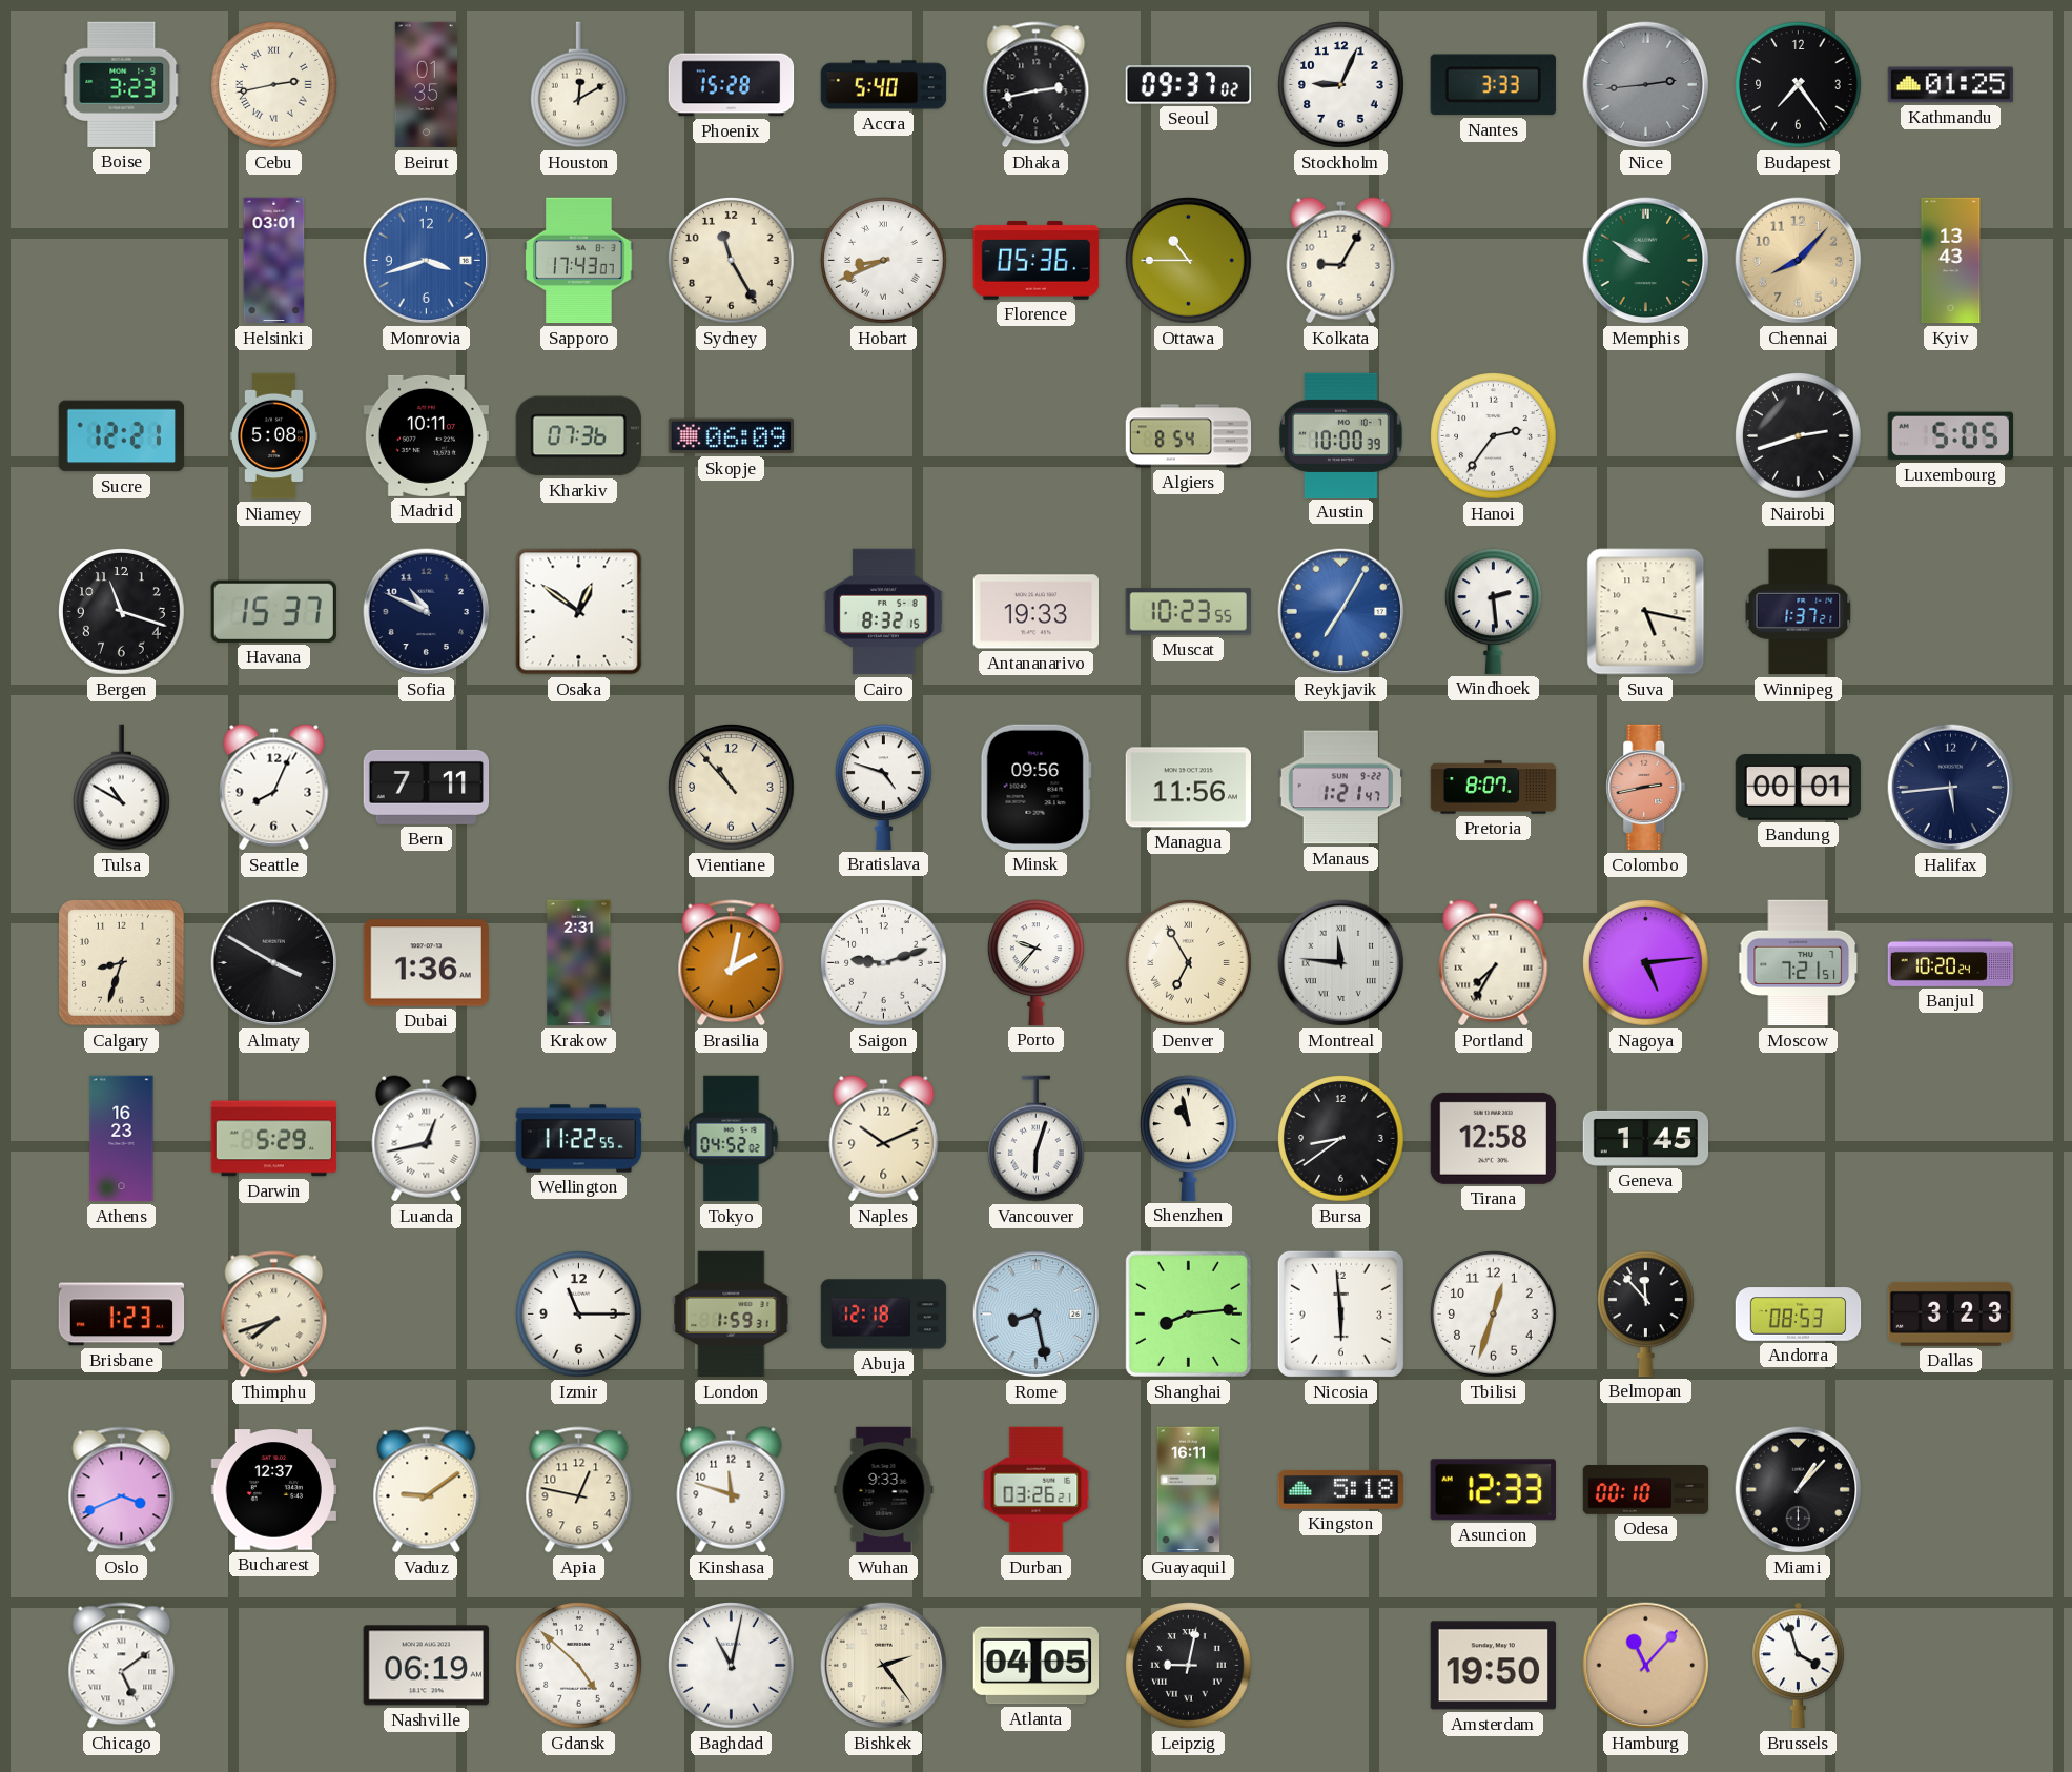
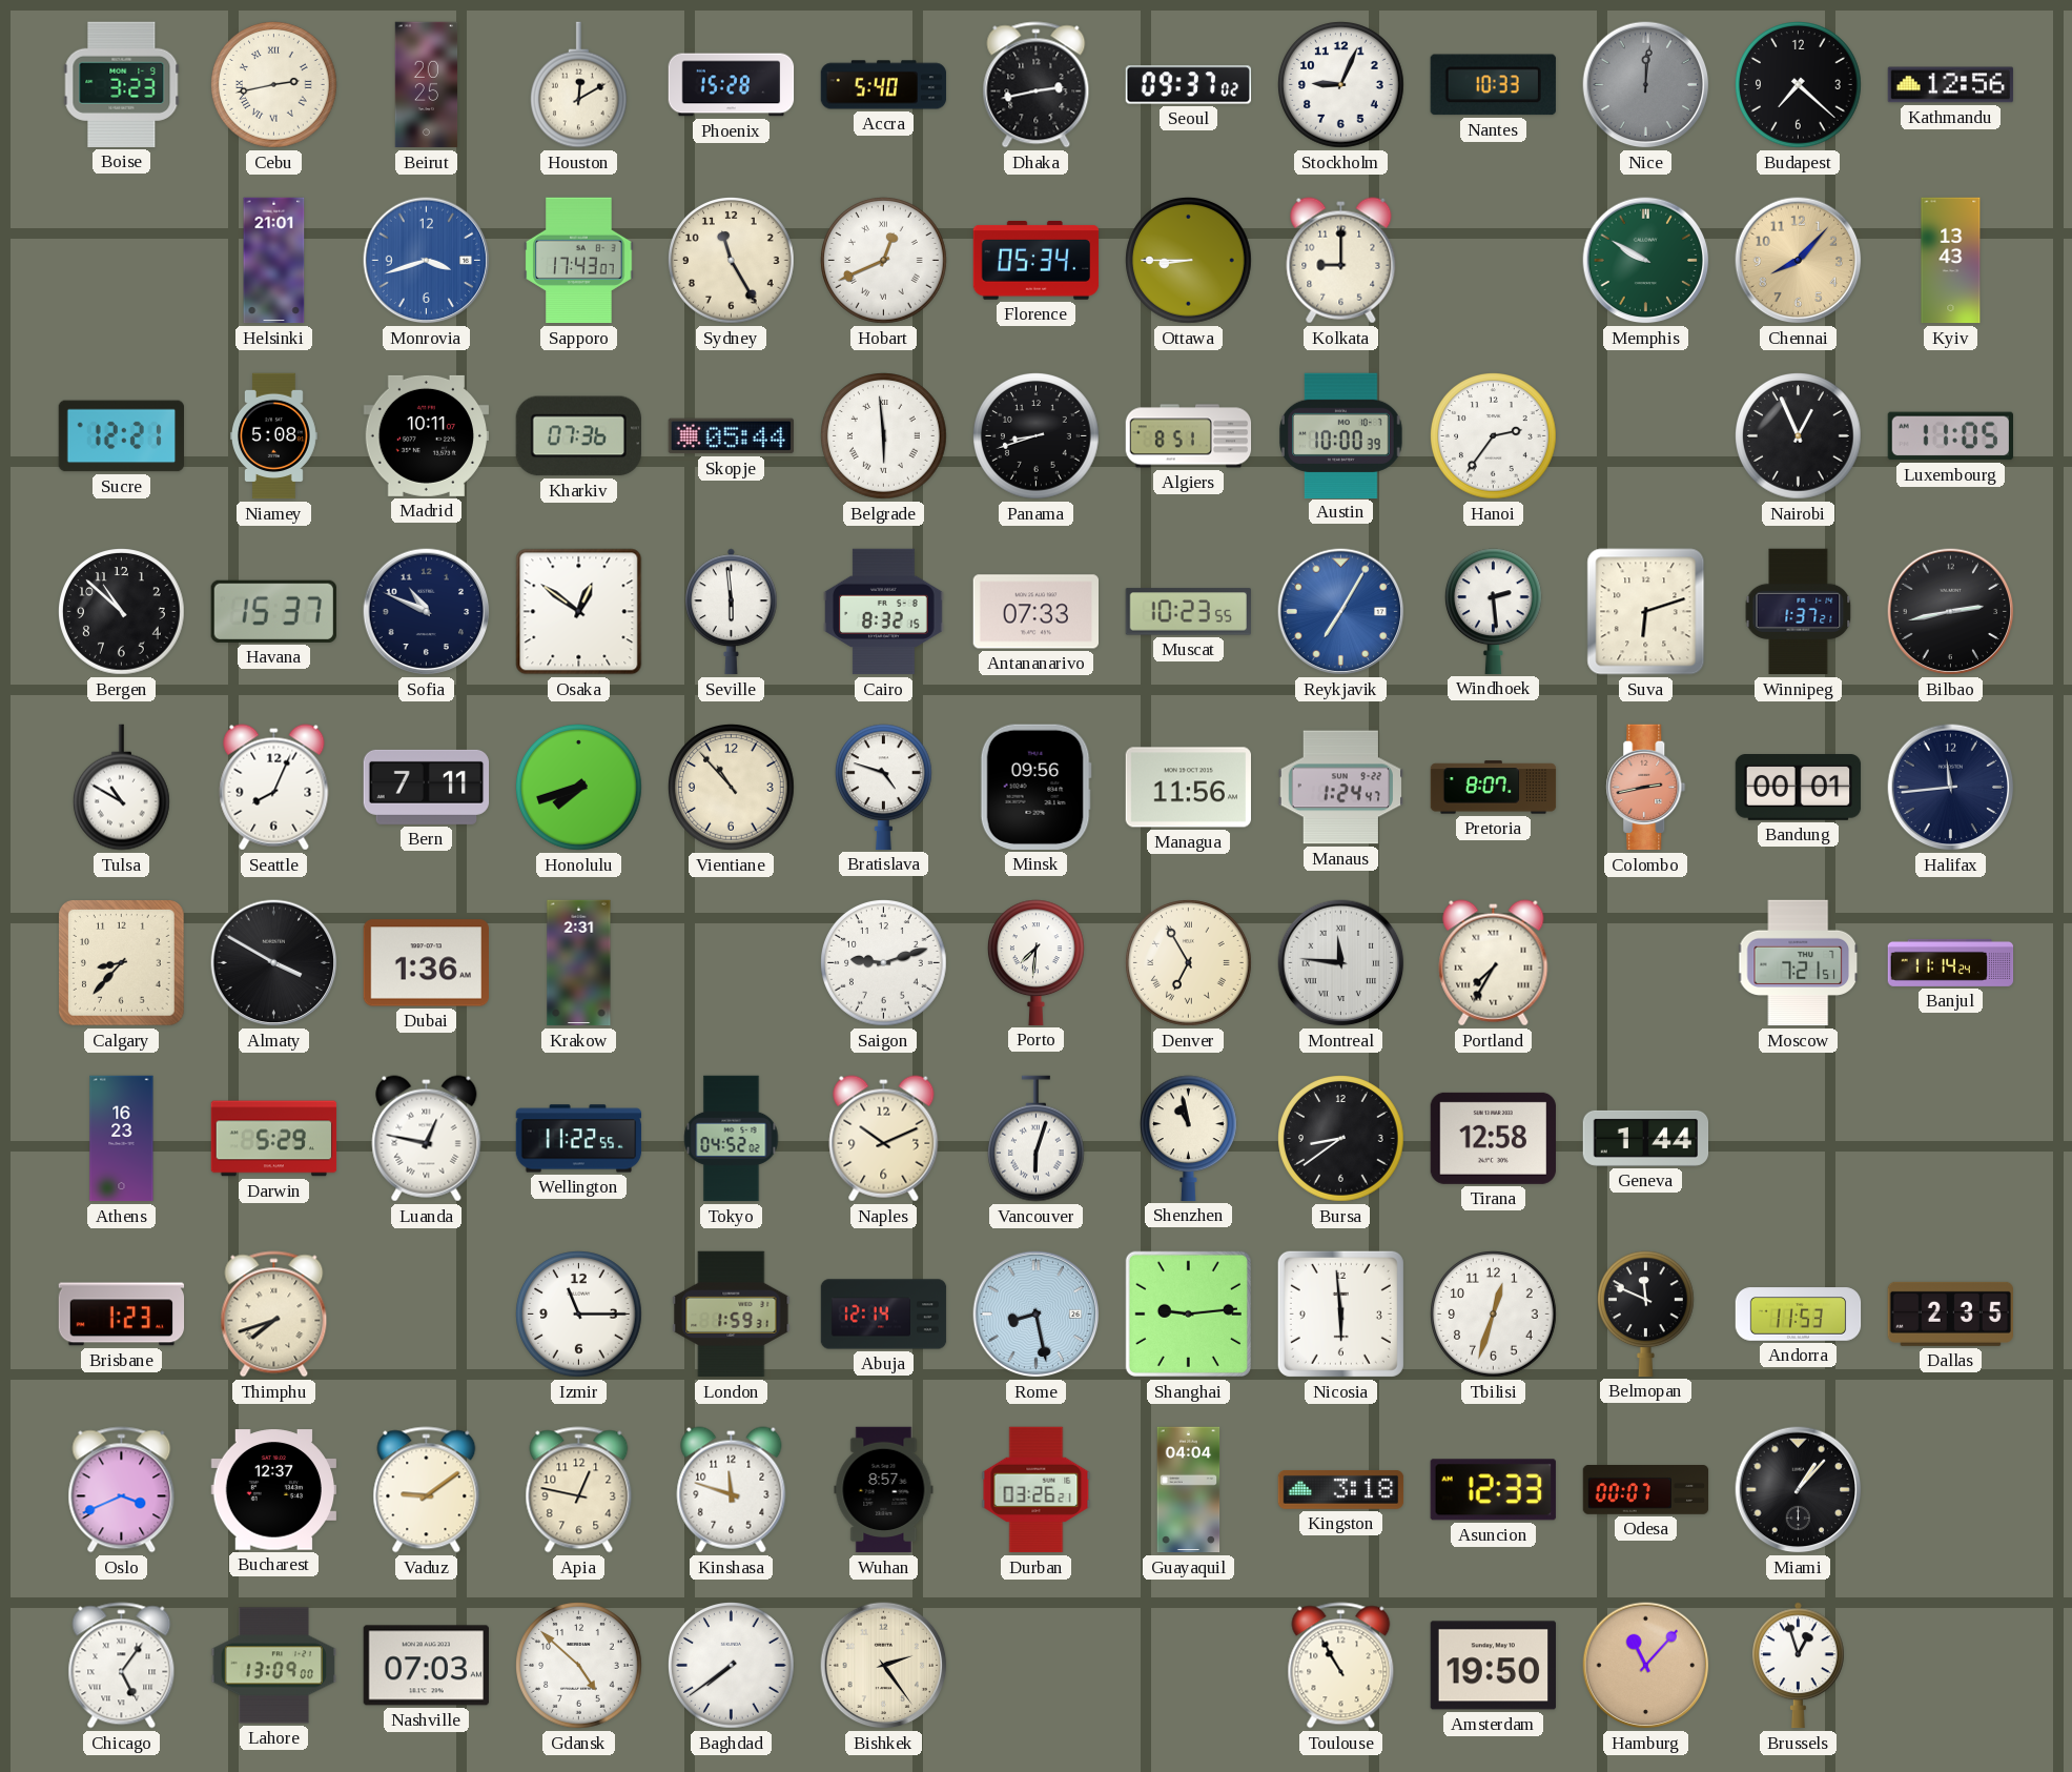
Beirut: 01:35 -> 20:25 (427, 85)
Nantes: 3:33 -> 10:33 (1493, 85)
Nice: 2:44 -> 12:01 (1646, 85)
Budapest: 7:24 -> 7:22 (1799, 85)
Kathmandu: 01:25 -> 12:56 (1951, 85)
Helsinki: 03:01 -> 21:01 (274, 261)
Hobart: 8:41 -> 12:41 (884, 261)
Florence: 05:36 -> 05:34 (1037, 261)
Ottawa: 10:45 -> 8:45 (1189, 261)
Kolkata: 9:05 -> 9:00 (1341, 261)
Skopje: 06:09 -> 05:44 (731, 436)
Belgrade: none -> 5:59 (884, 436)
Panama: none -> 8:42 (1037, 436)
Algiers: 8:54 -> 8:51 (1189, 436)
Nairobi: 2:42 -> 12:56 (1799, 436)
Luxembourg: 5:05 -> 11:05 (1950, 436)
Bergen: 11:18 -> 10:52 (122, 612)
Seville: none -> 5:59 (732, 612)
Antananarivo: 19:33 -> 07:33 (1035, 612)
Suva: 5:17 -> 6:12 (1646, 612)
Bilbao: none -> 2:43 (1951, 612)
Honolulu: none -> 7:42 (579, 788)
Manaus: 1:21 -> 1:24 (1340, 788)
Halifax: 5:44 -> 11:44 (1951, 788)
Calgary: 8:33 -> 8:37 (122, 963)
Brasilia: 2:02 -> none (732, 963)
Porto: 9:37 -> 7:31 (1037, 962)
Nagoya: 5:14 -> none (1646, 963)
Banjul: 10:20 -> 11:14 (1951, 962)
Luanda: 12:43 -> 12:47 (427, 1139)
Geneva: 1:45 -> 1:44 (1646, 1138)
Abuja: 12:18 -> 12:14 (884, 1315)
Shanghai: 8:14 -> 9:14 (1188, 1313)
Belmopan: 11:53 -> 11:49 (1646, 1313)
Andorra: 08:53 -> 11:53 (1799, 1315)
Dallas: 3:23 -> 2:35 (1950, 1313)
Wuhan: 9:33 -> 8:57 (884, 1490)
Guayaquil: 16:11 -> 04:04 (1189, 1490)
Kingston: 5:18 -> 3:18 (1341, 1489)
Odesa: 00:10 -> 00:07 (1646, 1490)
Chicago: 5:09 -> 5:06 (122, 1666)
Lahore: none -> 13:09 (274, 1666)
Nashville: 06:19 -> 07:03 (426, 1666)
Baghdad: 11:02 -> 7:39 (732, 1666)
Atlanta: 04:05 -> none (1035, 1666)
Leipzig: 9:02 -> none (1189, 1666)
Toulouse: none -> 10:55 (1341, 1666)
Brussels: 3:57 -> 12:57 (1799, 1666)
